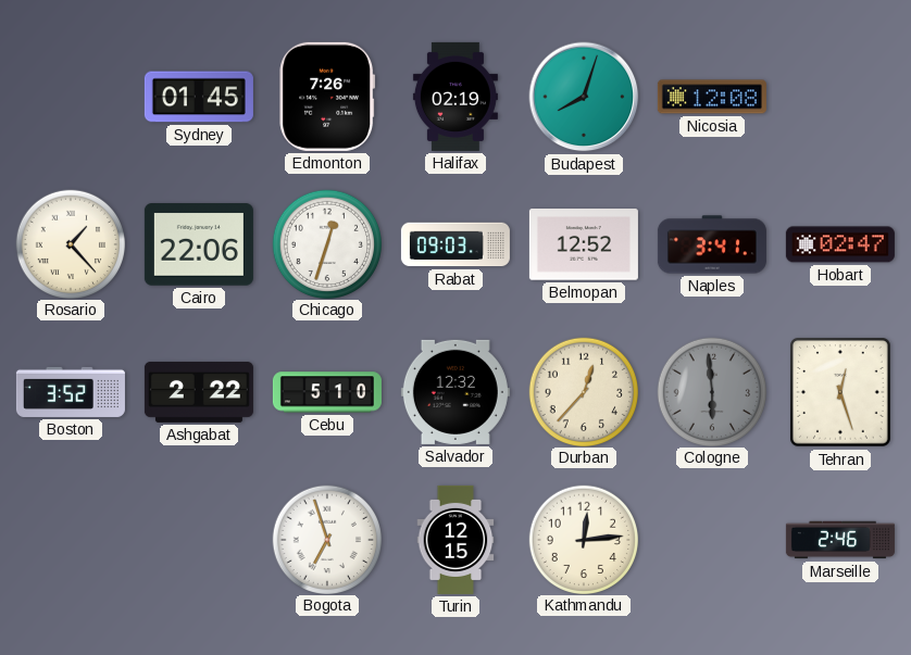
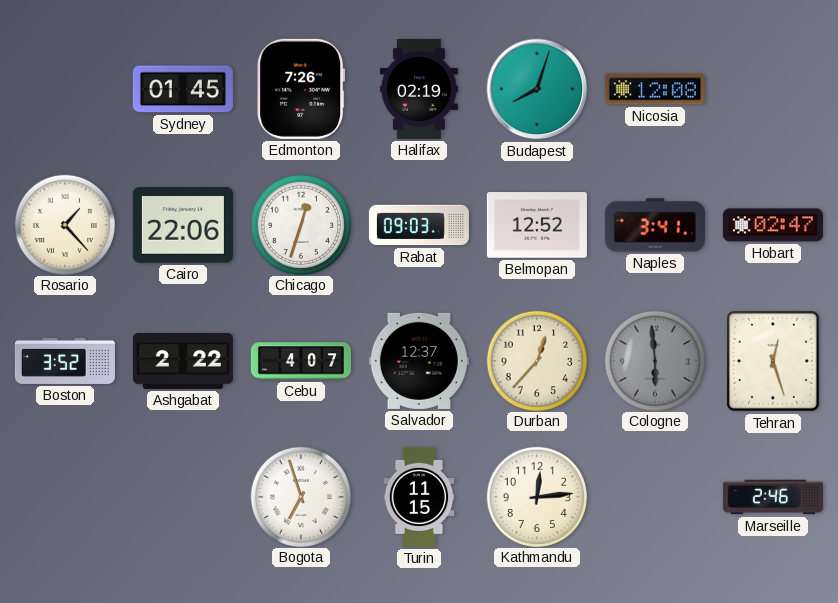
Cebu: 5:10 -> 4:07 (301, 361)
Salvador: 12:32 -> 12:37 (419, 361)
Turin: 12:15 -> 11:15 (419, 497)
